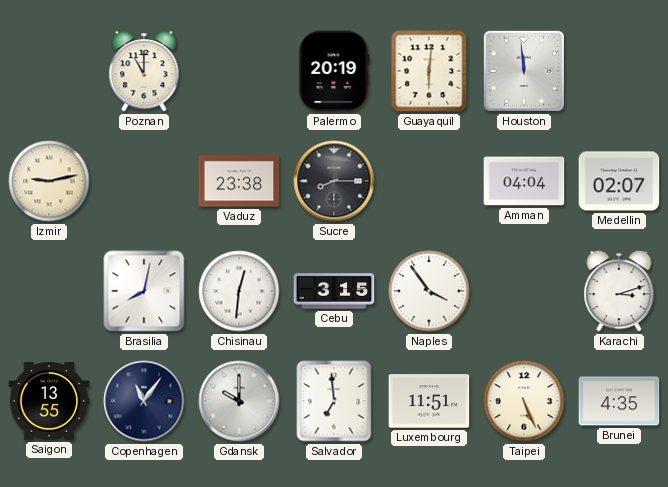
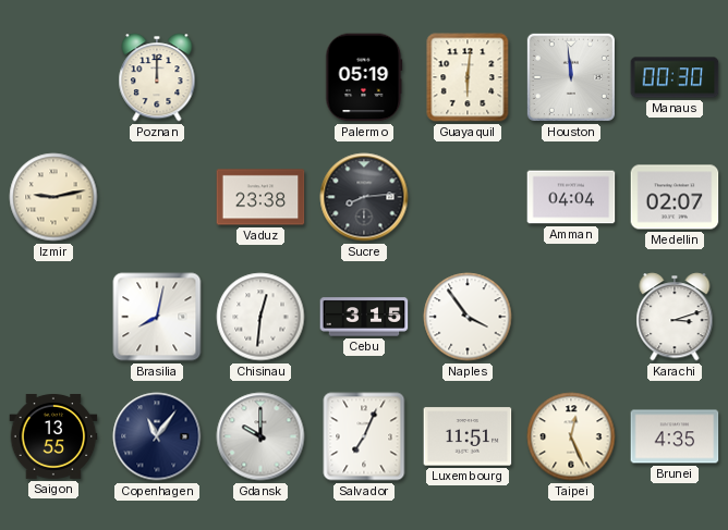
Poznan: 11:00 -> 12:00 (157, 77)
Palermo: 20:19 -> 05:19 (364, 77)
Manaus: none -> 00:30 (675, 77)
Sucre: 8:15 -> 8:14 (364, 197)
Salvador: 6:59 -> 7:04 (364, 436)
Taipei: 5:26 -> 12:26 (571, 436)
